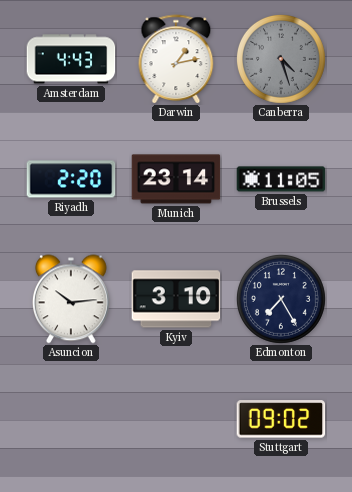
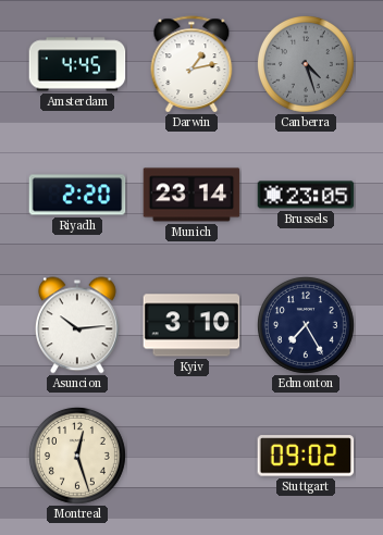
Amsterdam: 4:43 -> 4:45 (77, 64)
Brussels: 11:05 -> 23:05 (306, 195)
Montreal: none -> 12:27 (77, 456)
